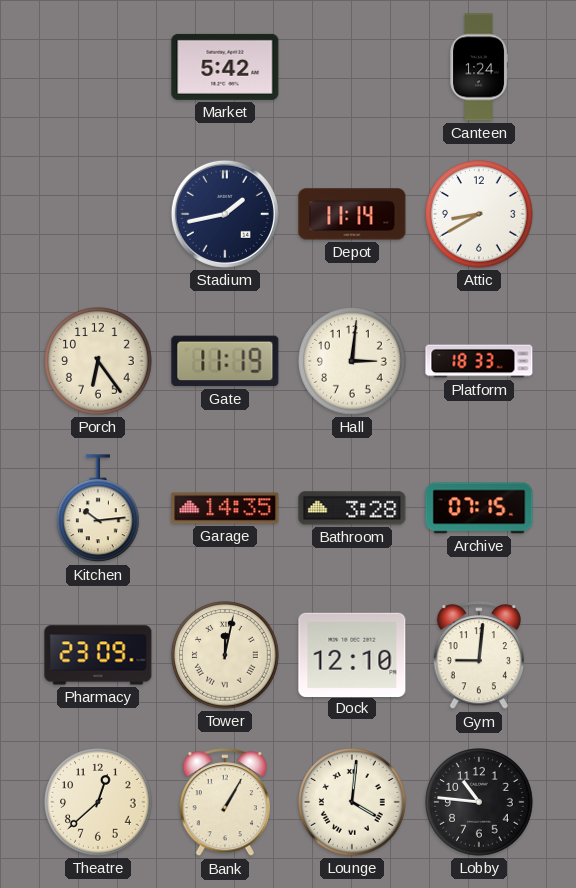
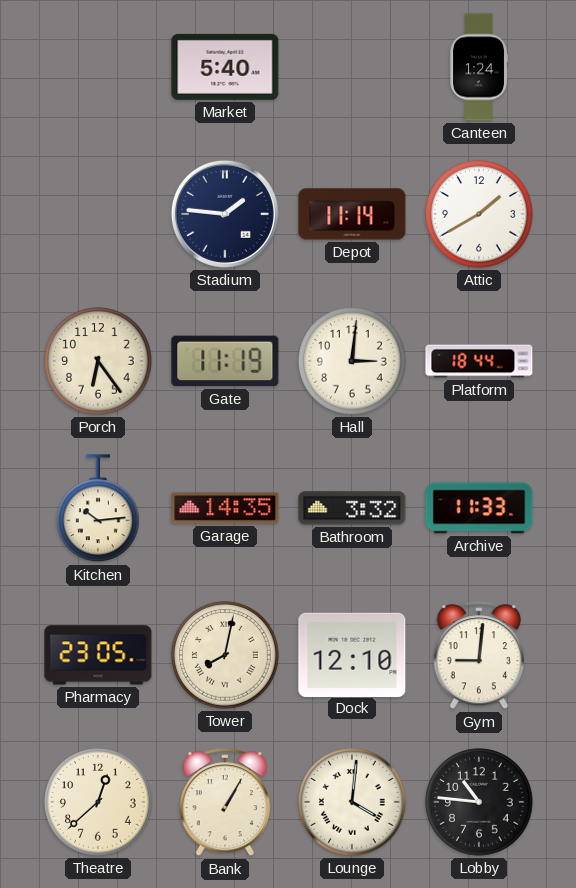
Market: 5:42 -> 5:40 (225, 67)
Stadium: 1:43 -> 1:46 (225, 214)
Attic: 8:40 -> 1:40 (479, 214)
Platform: 18:33 -> 18:44 (479, 361)
Bathroom: 3:28 -> 3:32 (352, 508)
Archive: 07:15 -> 11:33 (479, 508)
Pharmacy: 23:09 -> 23:05 (98, 655)
Tower: 12:02 -> 8:02 (225, 655)
